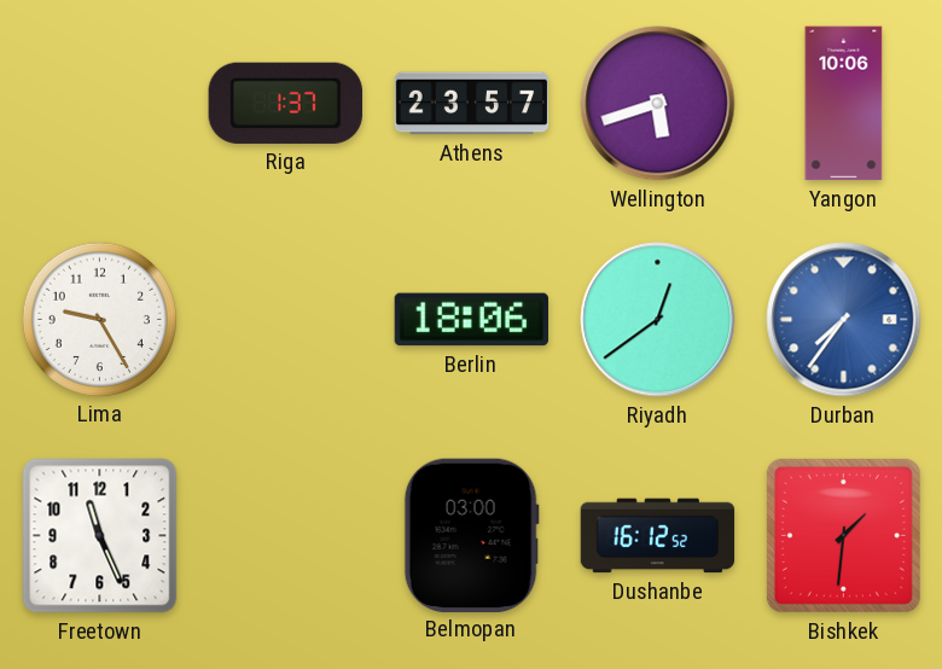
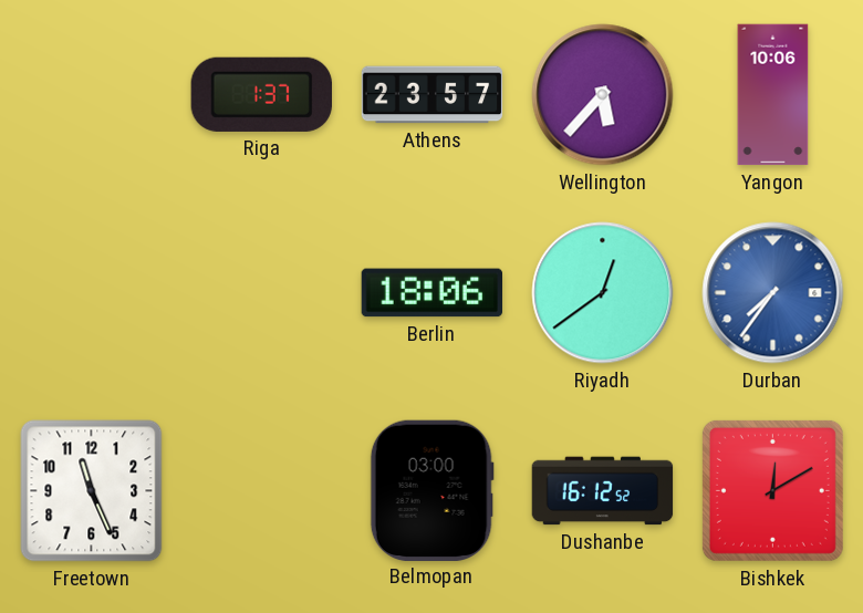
Wellington: 5:42 -> 5:37 (603, 95)
Lima: 9:25 -> none (99, 319)
Bishkek: 1:31 -> 12:10 (772, 490)
